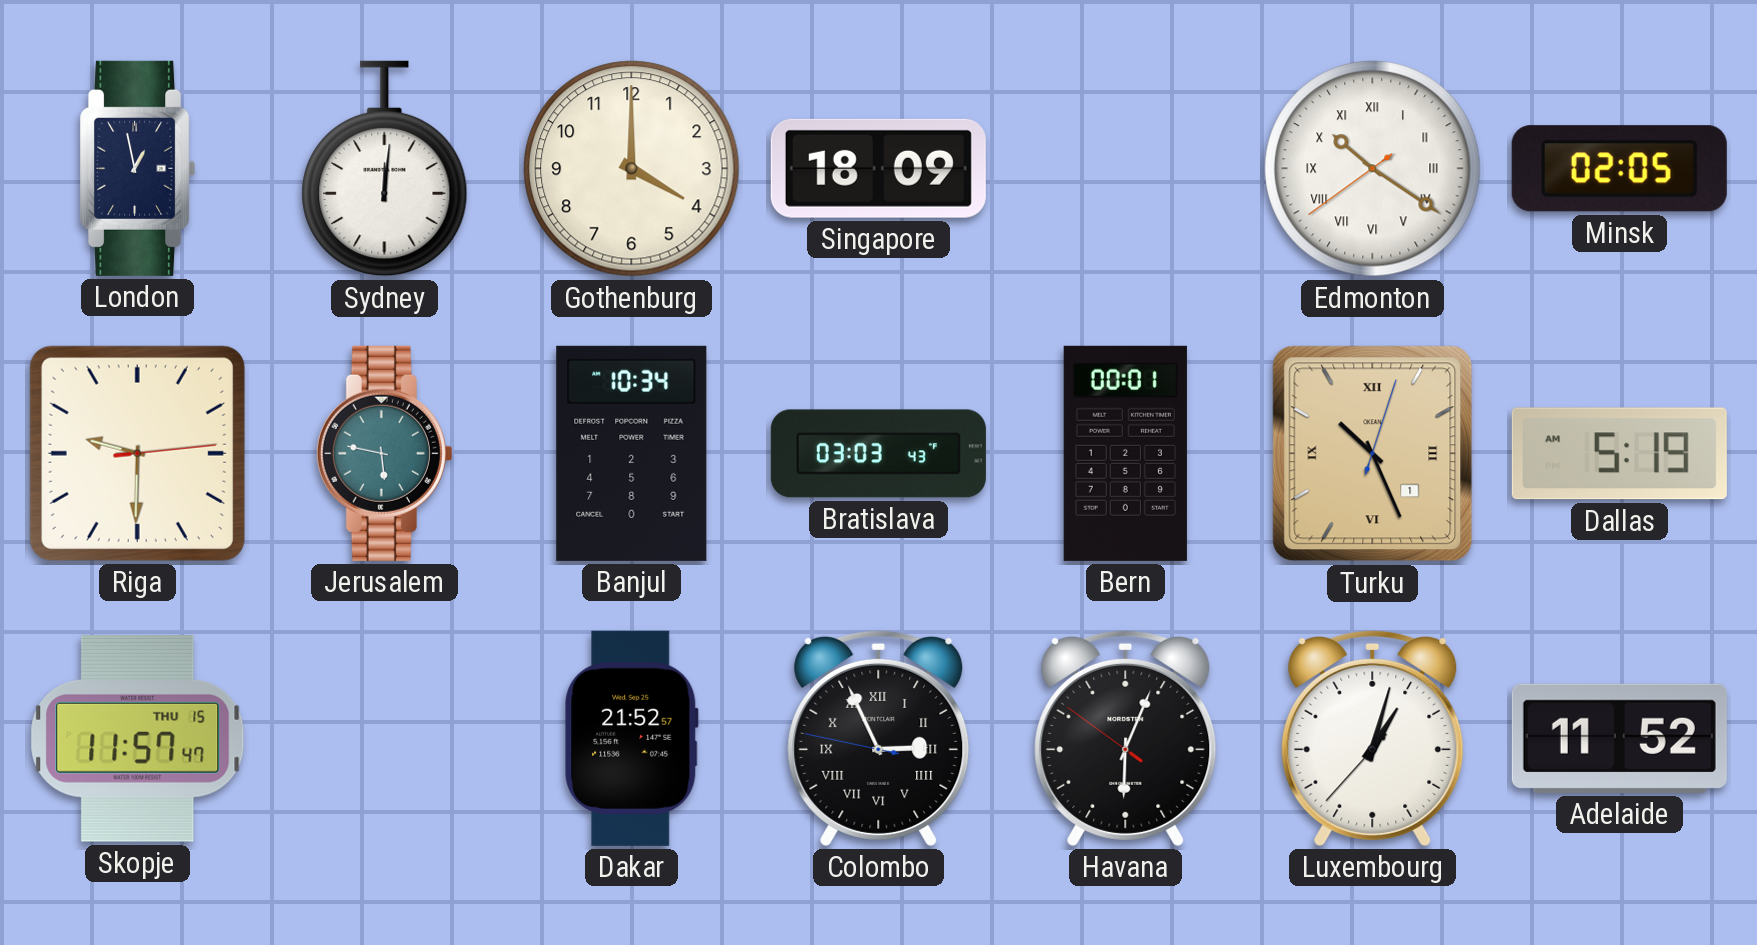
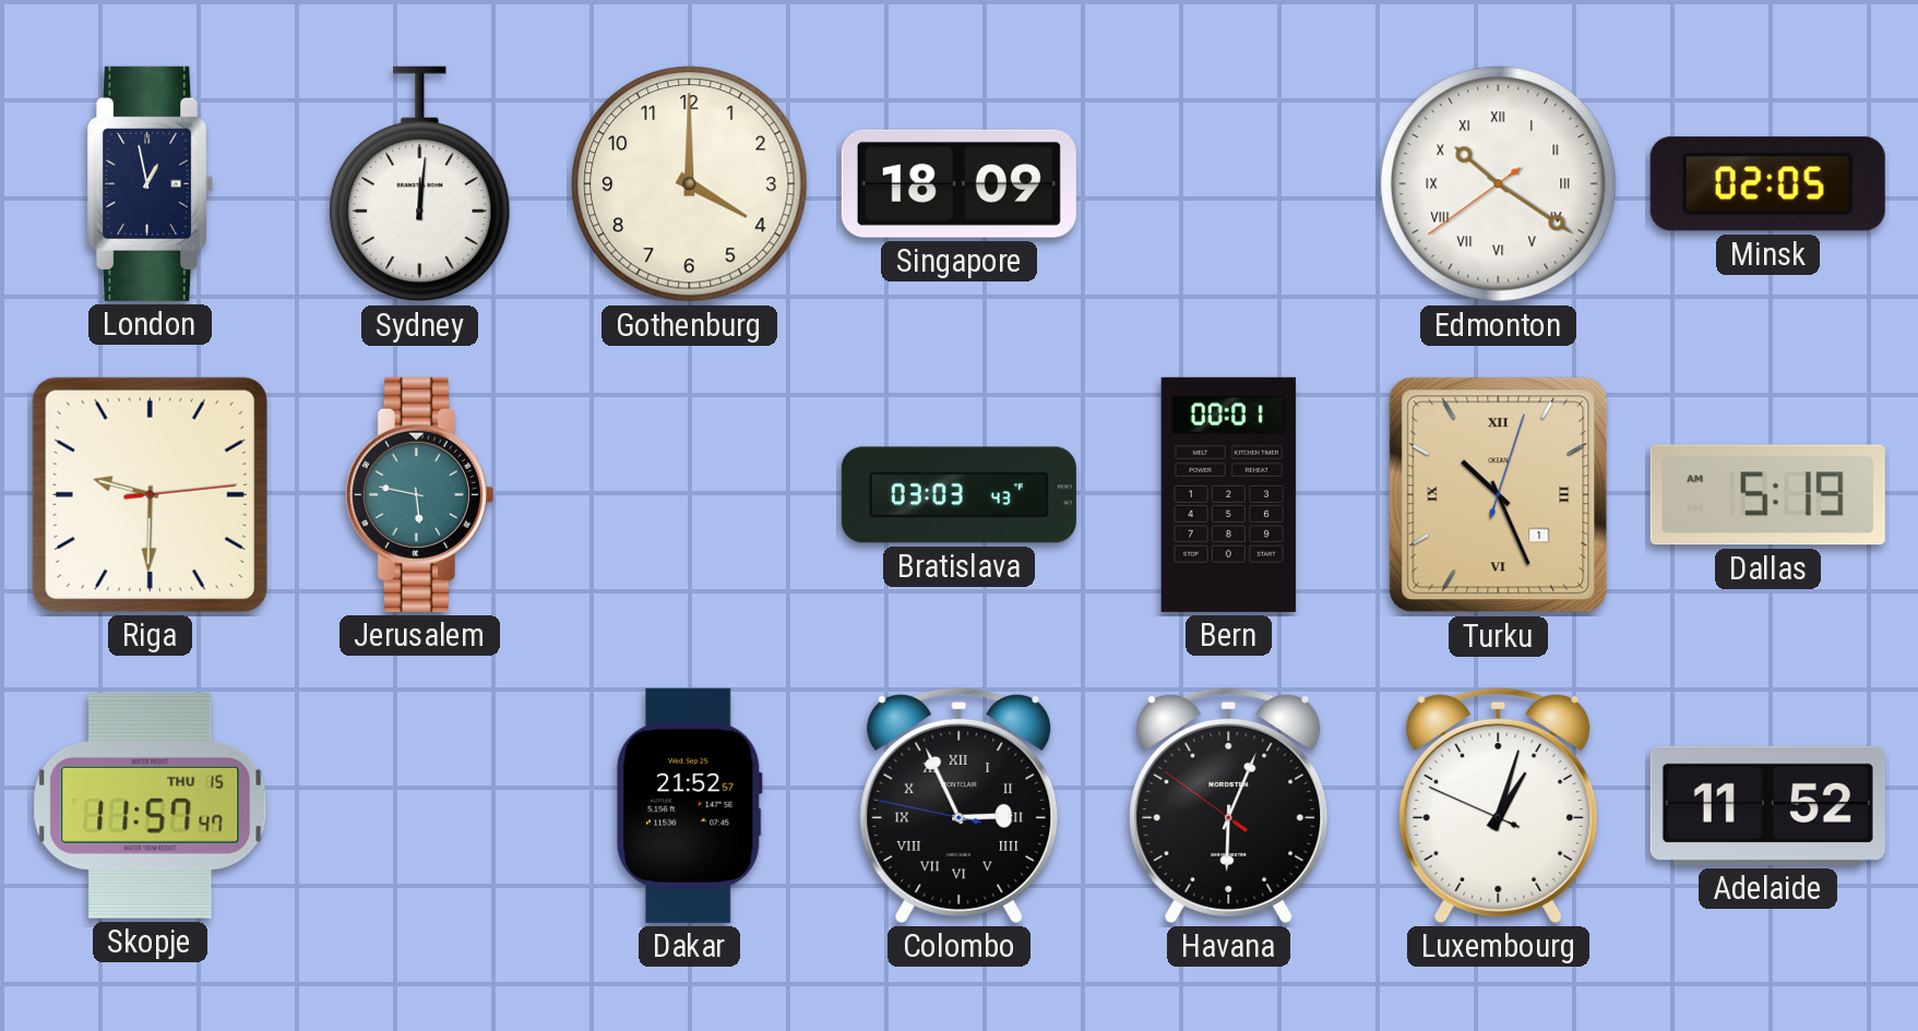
Banjul: 10:34 -> none (632, 453)
Luxembourg: 1:02:37 -> 1:02:49 (1499, 805)
